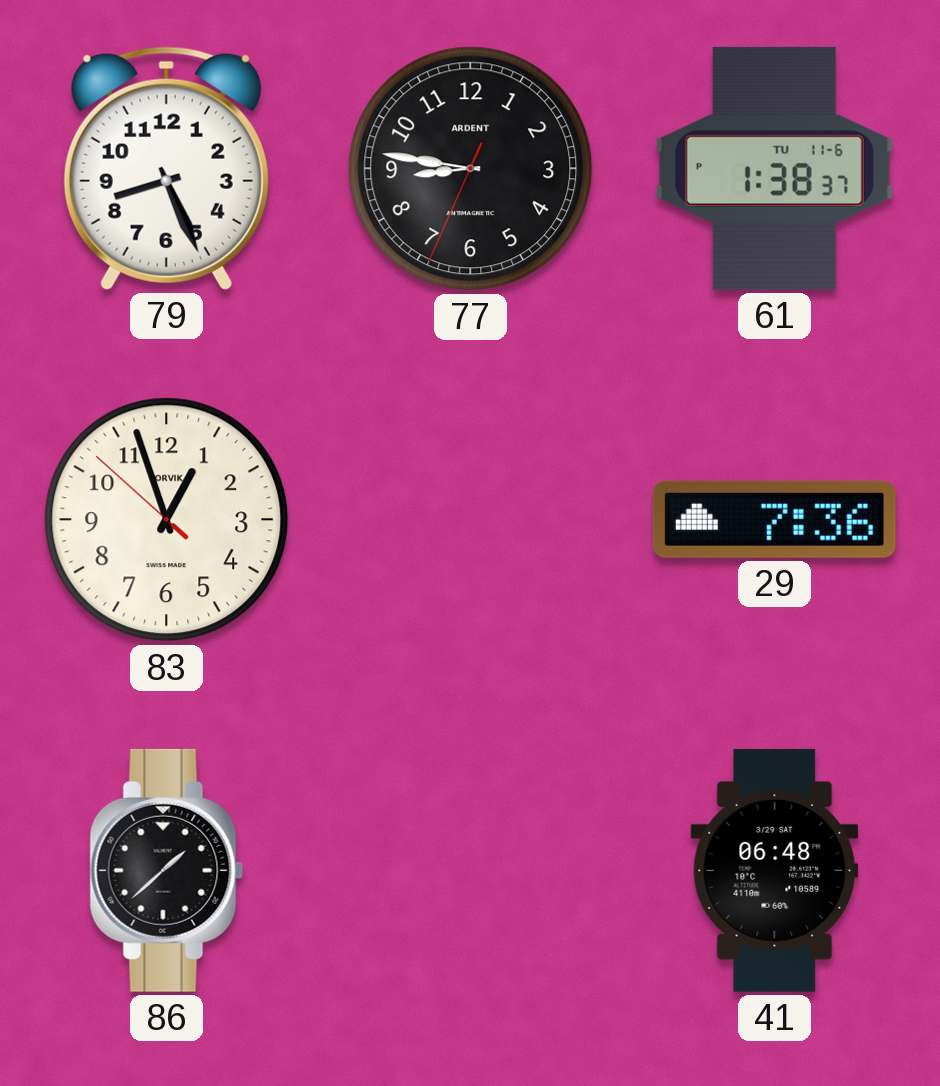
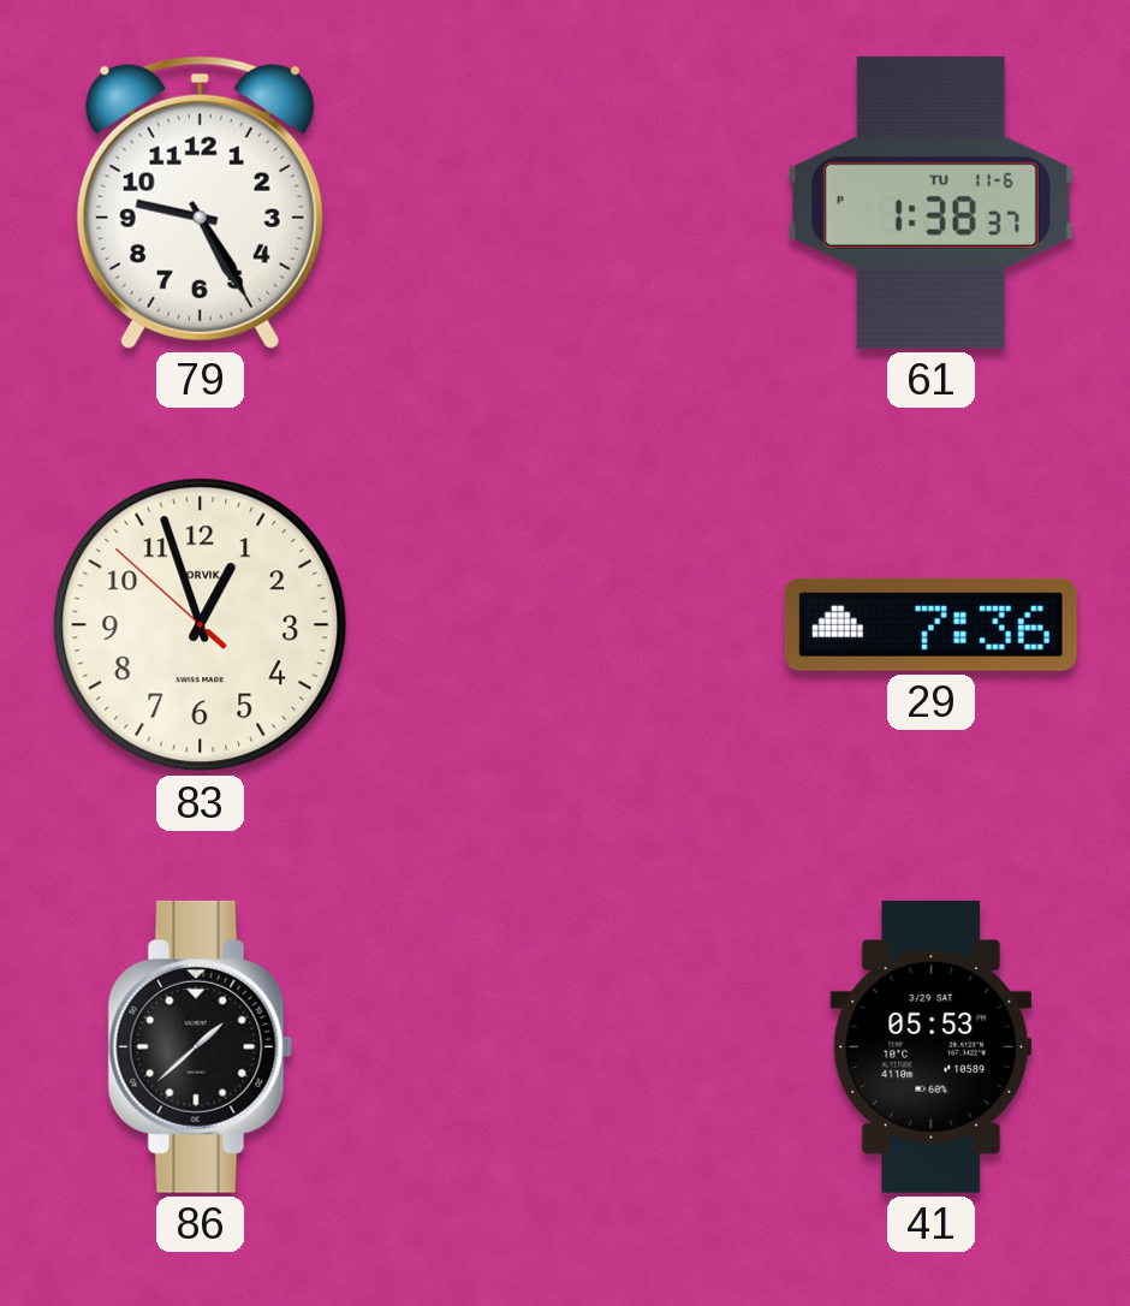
79: 8:26 -> 9:25 (200, 202)
77: 8:46 -> none (471, 169)
41: 06:48 -> 05:53 (932, 1046)
